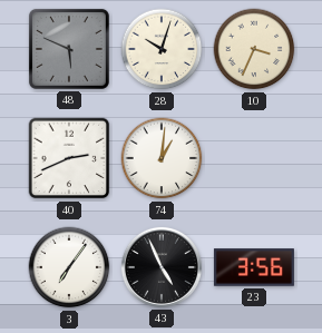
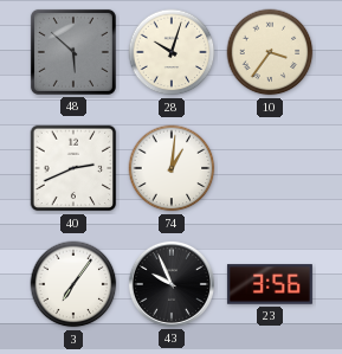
48: 5:49 -> 5:52 (73, 52)
10: 3:34 -> 3:36 (270, 52)
43: 4:56 -> 9:56 (172, 284)
